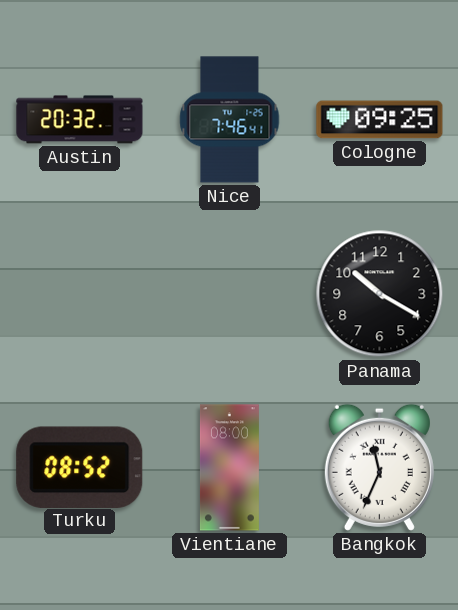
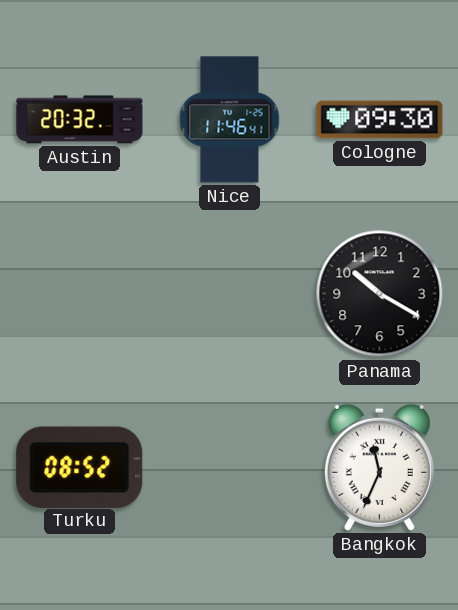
Nice: 7:46 -> 11:46 (230, 120)
Cologne: 09:25 -> 09:30 (380, 120)
Vientiane: 08:00 -> none (229, 468)
